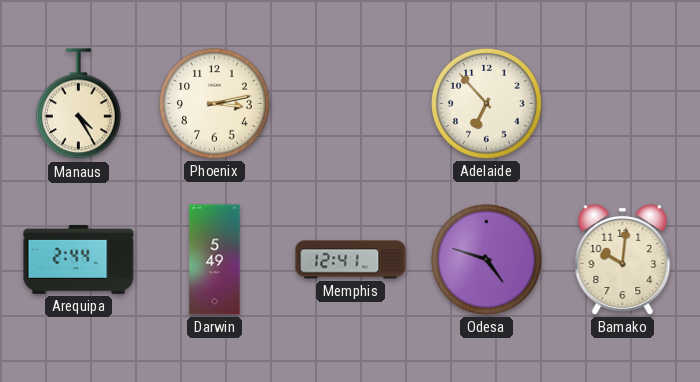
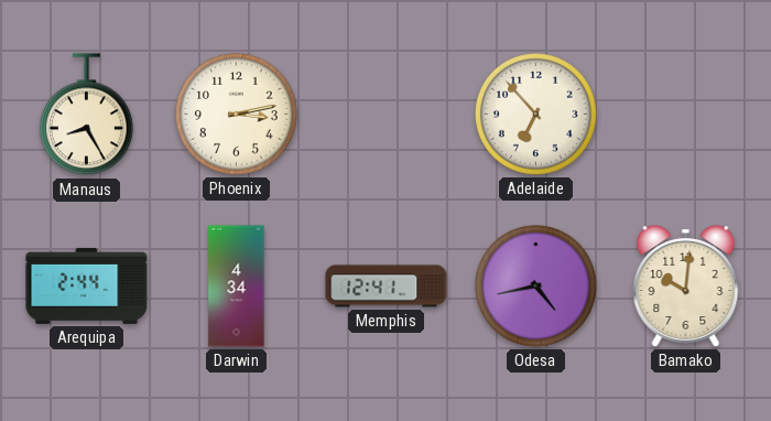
Manaus: 4:25 -> 8:25 (86, 115)
Darwin: 5:49 -> 4:34 (237, 287)
Odesa: 4:48 -> 4:43 (536, 287)
